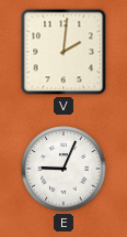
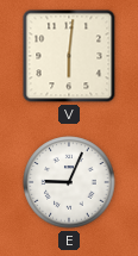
V: 2:01 -> 6:01 (69, 56)
